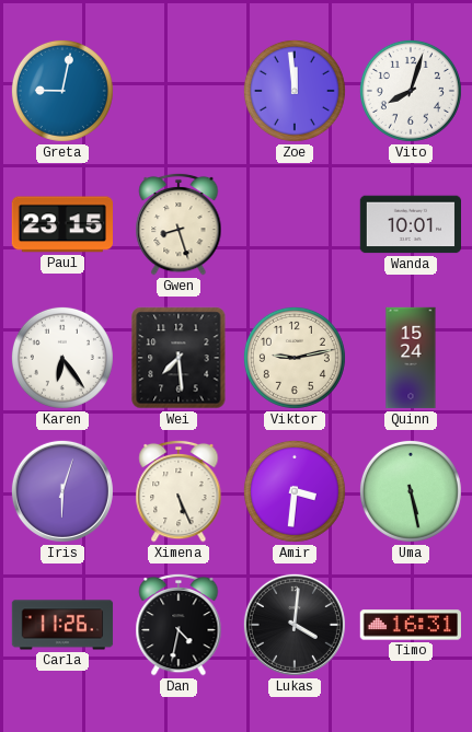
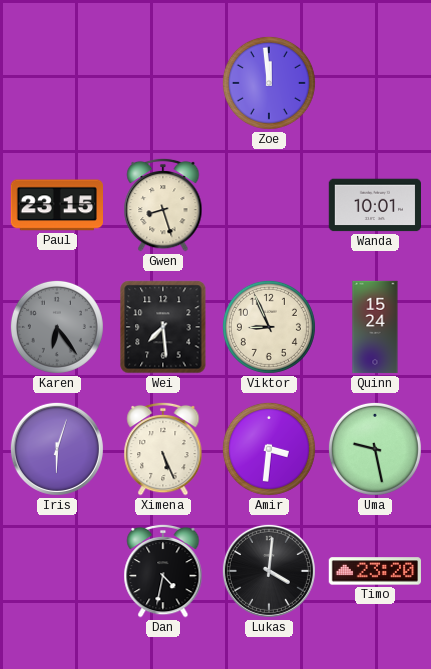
Greta: 9:02 -> none (62, 91)
Vito: 8:03 -> none (411, 91)
Karen dial: white -> grey (57, 327)
Viktor: 9:13 -> 8:56 (269, 327)
Uma: 5:28 -> 9:28 (375, 449)
Carla: 11:26 -> none (62, 625)
Timo: 16:31 -> 23:20 (374, 571)
